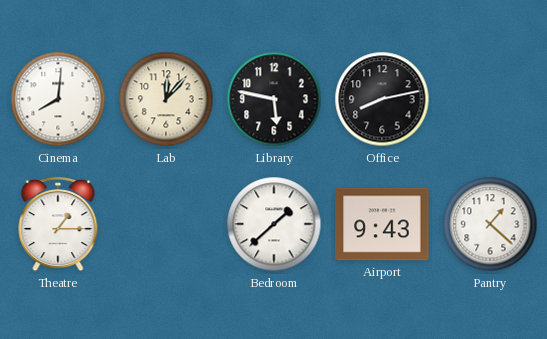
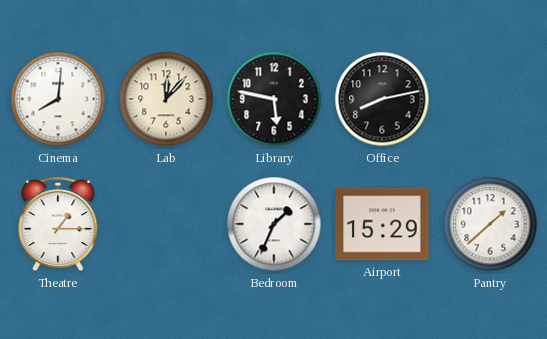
Bedroom: 1:38 -> 1:34 (274, 224)
Airport: 9:43 -> 15:29 (382, 224)
Pantry: 1:22 -> 1:38 (490, 224)
